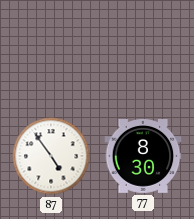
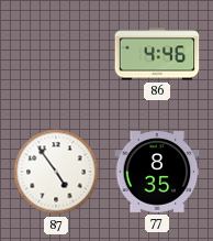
86: none -> 4:46 (157, 54)
77: 8:30 -> 8:35 (157, 173)
